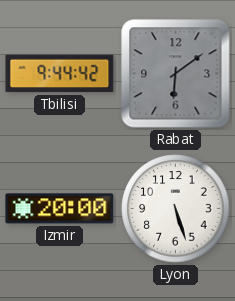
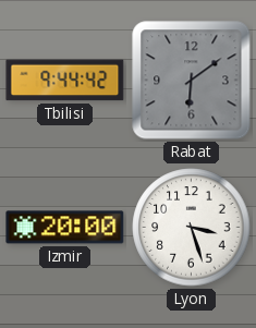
Lyon: 5:27 -> 3:27 (192, 228)
